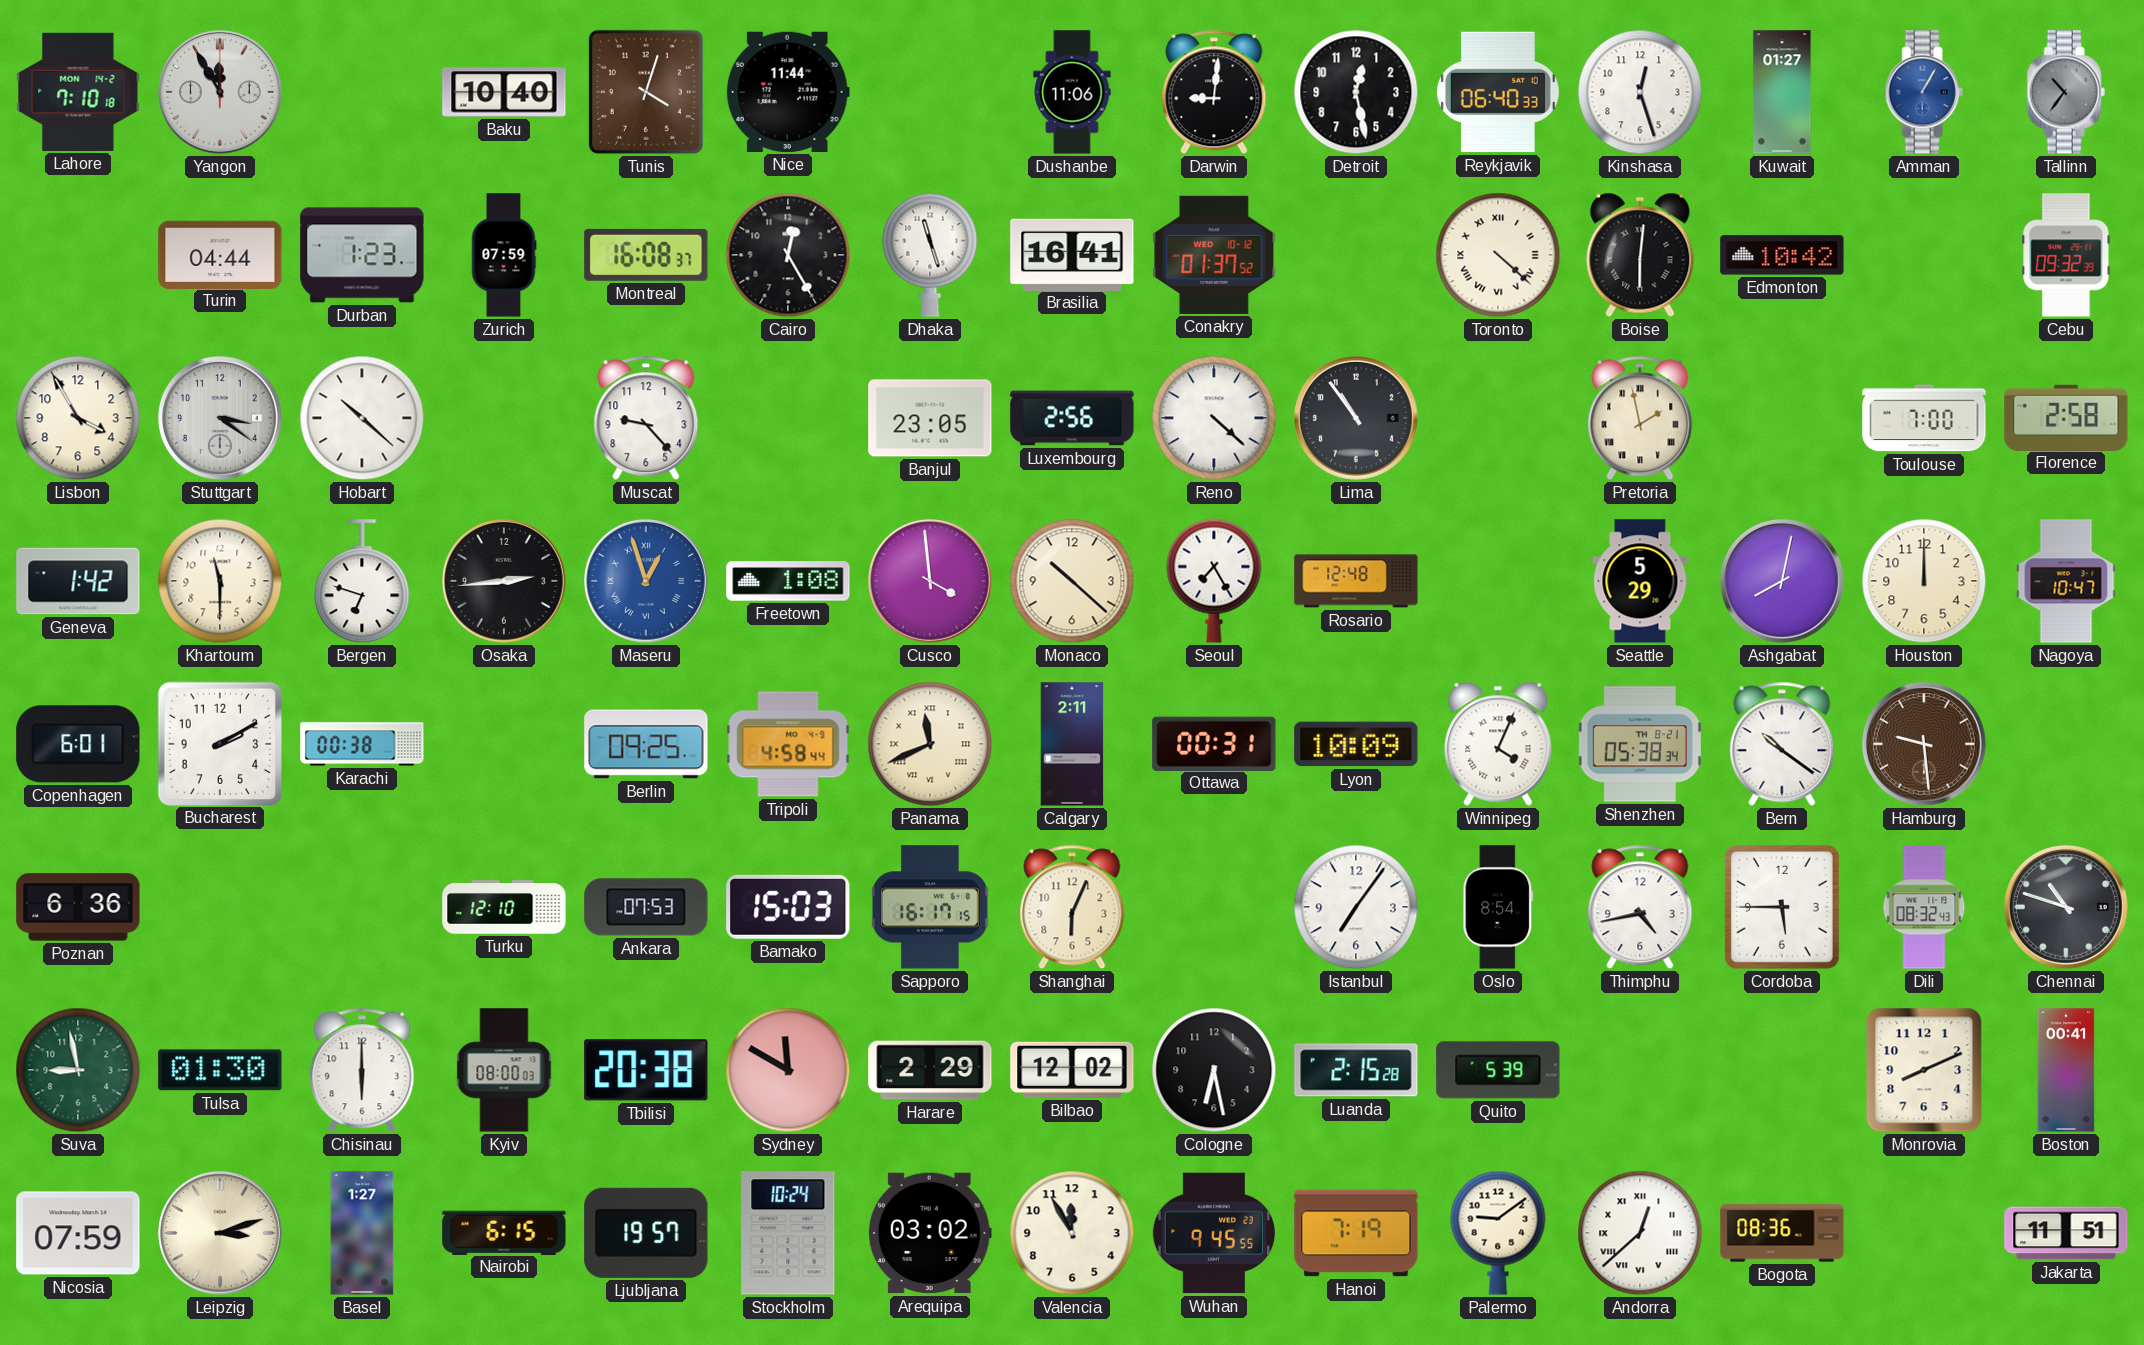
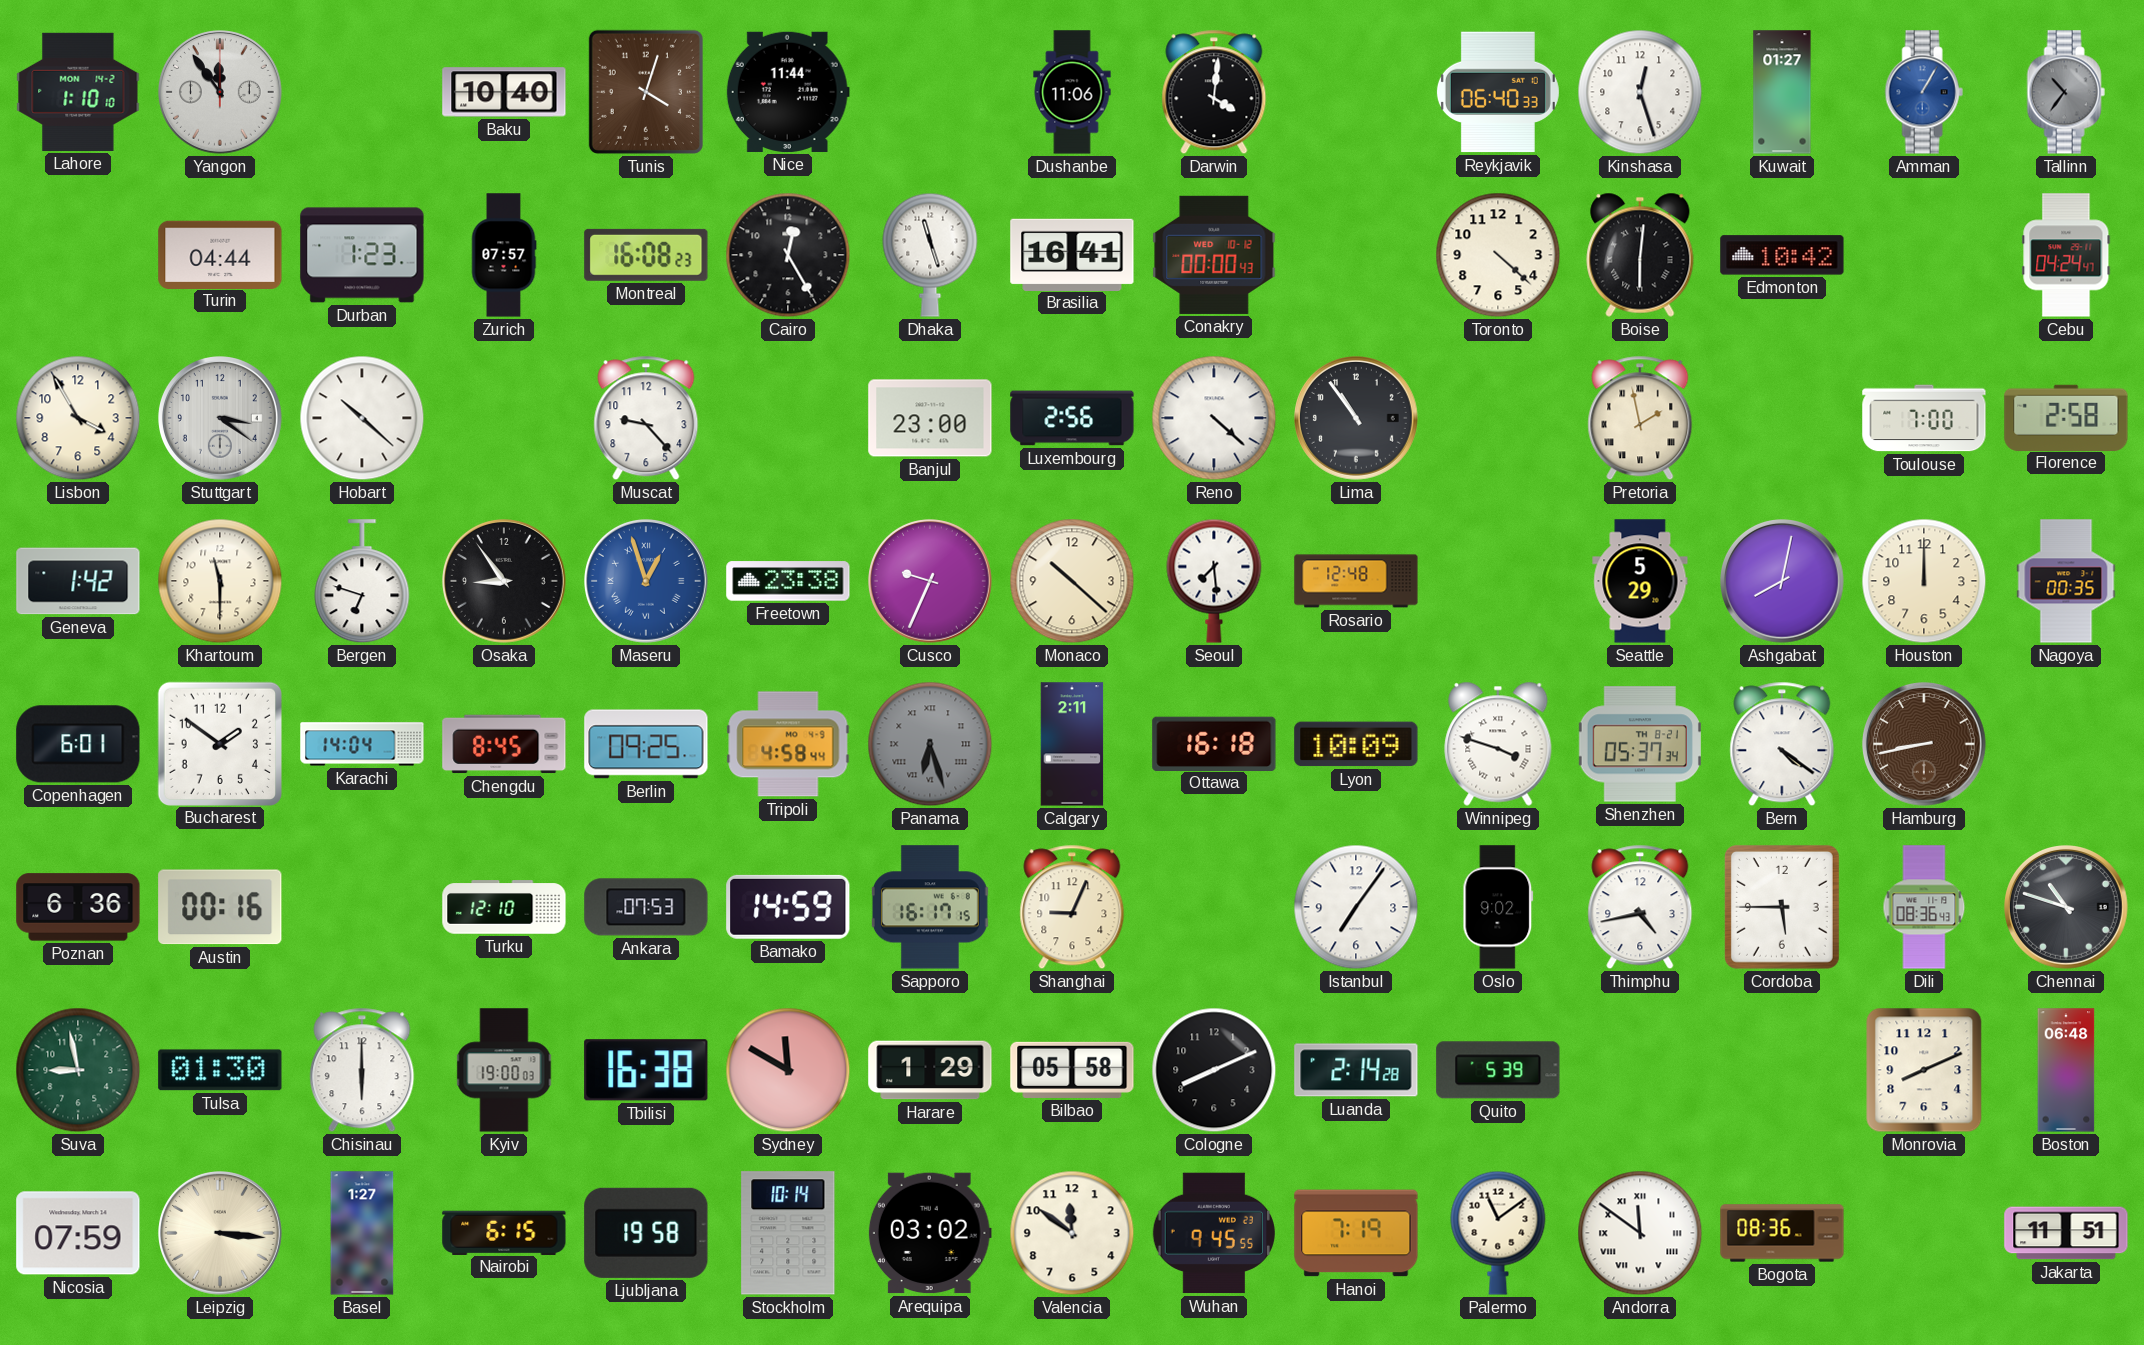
Lahore: 7:10 -> 1:10 (78, 92)
Yangon: 11:55 -> 11:54 (221, 93)
Darwin: 9:01 -> 4:01 (1214, 92)
Detroit: 12:28 -> none (1356, 92)
Zurich: 07:59 -> 07:57 (504, 255)
Montreal: 16:08:37 -> 16:08:23 (646, 255)
Conakry: 01:37 -> 00:00 (1214, 255)
Toronto numerals: Roman -> Arabic (1498, 255)
Cebu: 09:32 -> 04:24 (2066, 255)
Banjul: 23:05 -> 23:00 (930, 418)
Osaka: 2:44 -> 8:54 (505, 582)
Freetown: 1:08 -> 23:38 (788, 581)
Cusco: 3:59 -> 9:34 (931, 582)
Seoul: 7:25 -> 7:29 (1214, 581)
Nagoya: 10:47 -> 00:35 (2066, 581)
Bucharest: 2:10 -> 1:51 (219, 743)
Karachi: 00:38 -> 14:04 (362, 744)
Chengdu: none -> 8:45 (504, 744)
Panama: 11:41 -> 6:27 (930, 744)
Panama dial: cream -> grey (930, 744)
Ottawa: 00:31 -> 16:18 (1214, 743)
Winnipeg: 4:04 -> 3:48 (1498, 744)
Shenzhen: 05:38 -> 05:37 (1640, 744)
Bern: 10:21 -> 4:21 (1782, 744)
Hamburg: 9:29 -> 8:43 (1925, 745)
Austin: none -> 00:16 (220, 907)
Bamako: 15:03 -> 14:59 (788, 907)
Shanghai: 6:04 -> 9:04 (1072, 907)
Oslo: 8:54 -> 9:02 (1498, 907)
Dili: 08:32 -> 08:36 (1924, 907)
Kyiv: 08:00 -> 19:00 (504, 1070)
Tbilisi: 20:38 -> 16:38 (646, 1070)
Harare: 2:29 -> 1:29 (930, 1070)
Bilbao: 12:02 -> 05:58 (1072, 1070)
Cologne: 6:28 -> 8:11 (1214, 1070)
Luanda: 2:15 -> 2:14 (1356, 1070)
Boston: 00:41 -> 06:48 (2066, 1070)
Leipzig: 3:12 -> 3:16 (221, 1234)
Ljubljana: 19:57 -> 19:58 (646, 1233)
Stockholm: 10:24 -> 10:14 (788, 1233)
Valencia: 11:55 -> 11:51 (1072, 1233)
Palermo: 9:09 -> 11:09 (1498, 1233)
Andorra: 12:38 -> 11:51 (1640, 1233)
